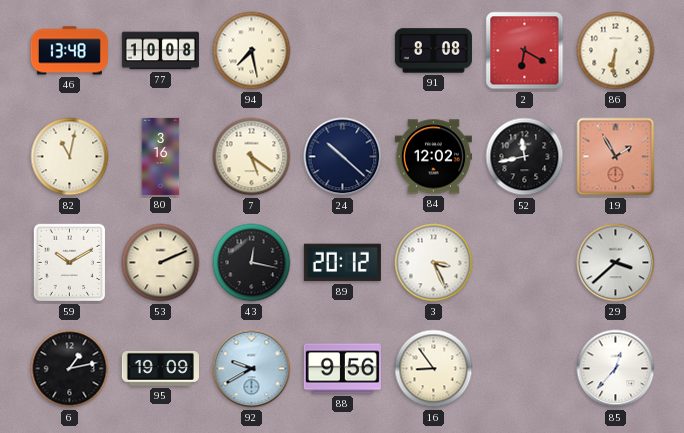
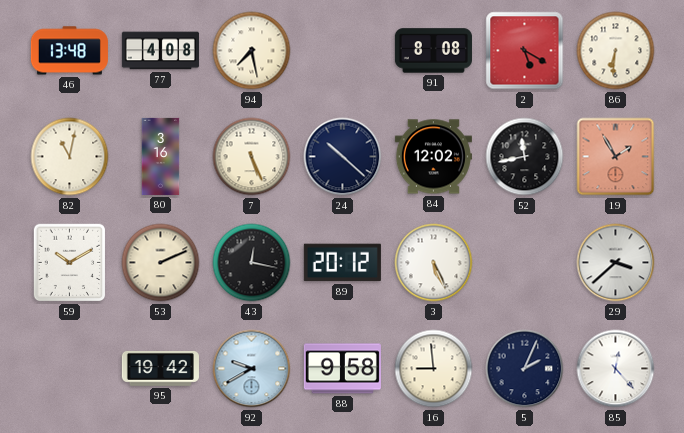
77: 10:08 -> 4:08 (160, 51)
2: 6:20 -> 5:20 (525, 51)
7: 5:21 -> 5:26 (252, 157)
3: 3:26 -> 5:26 (434, 263)
6: 1:13 -> none (70, 369)
95: 19:09 -> 19:42 (160, 369)
88: 9:56 -> 9:58 (342, 369)
16: 8:54 -> 8:59 (434, 369)
5: none -> 2:04 (525, 369)
85: 12:37 -> 12:23 (616, 369)
